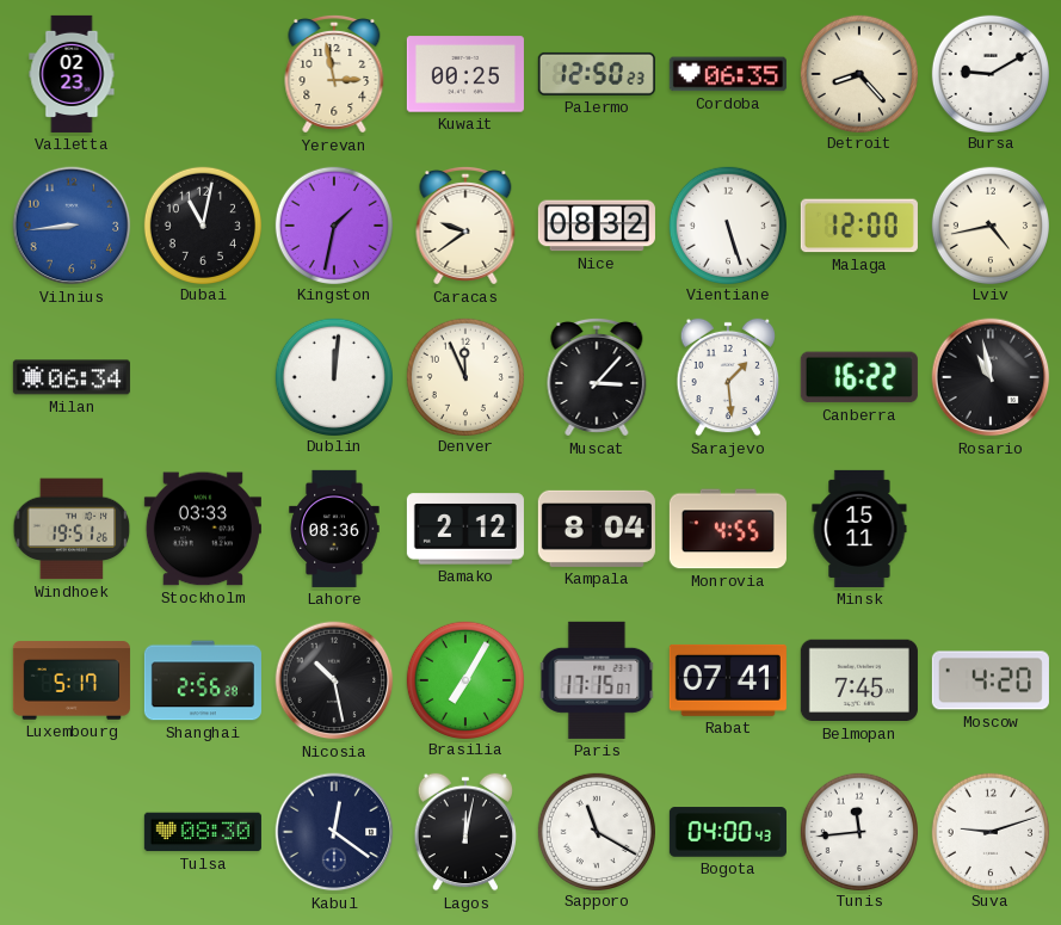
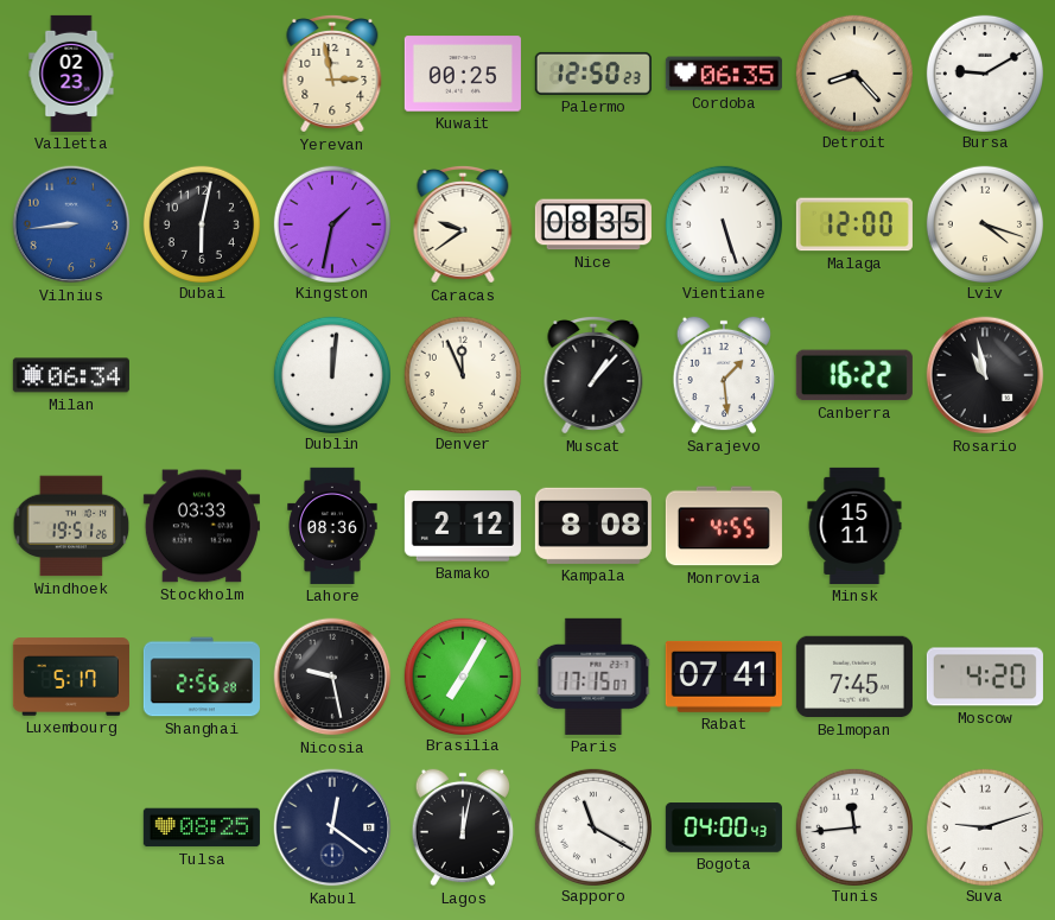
Dubai: 11:02 -> 6:02 (201, 223)
Nice: 08:32 -> 08:35 (593, 224)
Lviv: 4:43 -> 4:18 (984, 223)
Muscat: 3:07 -> 1:07 (593, 375)
Kampala: 8:04 -> 8:08 (593, 526)
Nicosia: 10:28 -> 9:28 (332, 677)
Tulsa: 08:30 -> 08:25 (202, 827)
